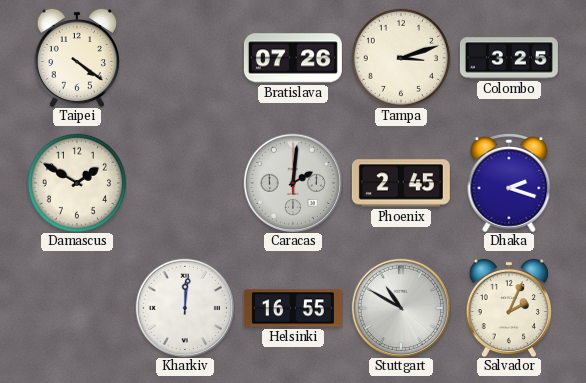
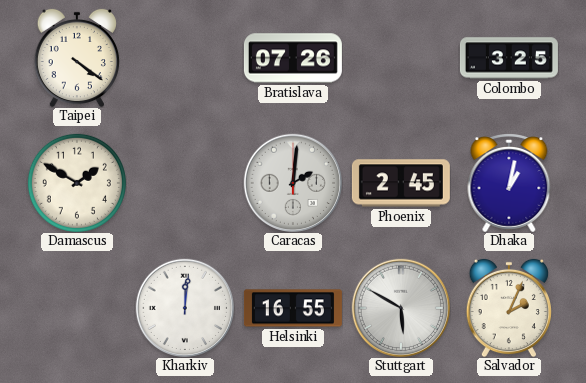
Tampa: 3:12 -> none (401, 58)
Dhaka: 2:18 -> 1:02 (509, 183)
Stuttgart: 10:50 -> 5:50 (400, 307)
